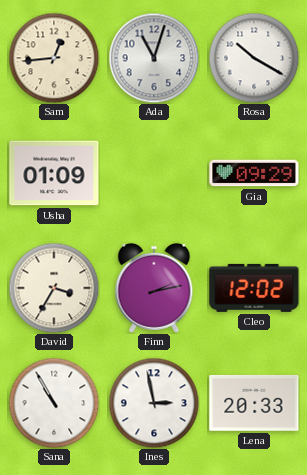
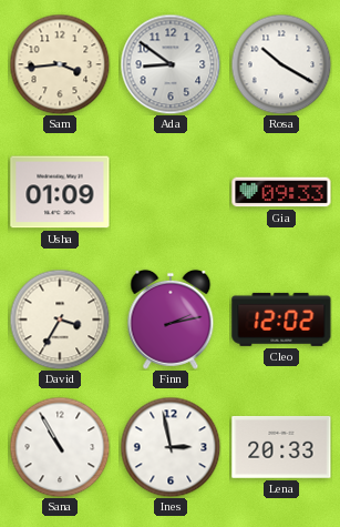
Sam: 12:44 -> 3:44 (60, 64)
Ada: 11:03 -> 8:51 (171, 64)
Gia: 09:29 -> 09:33 (281, 192)
